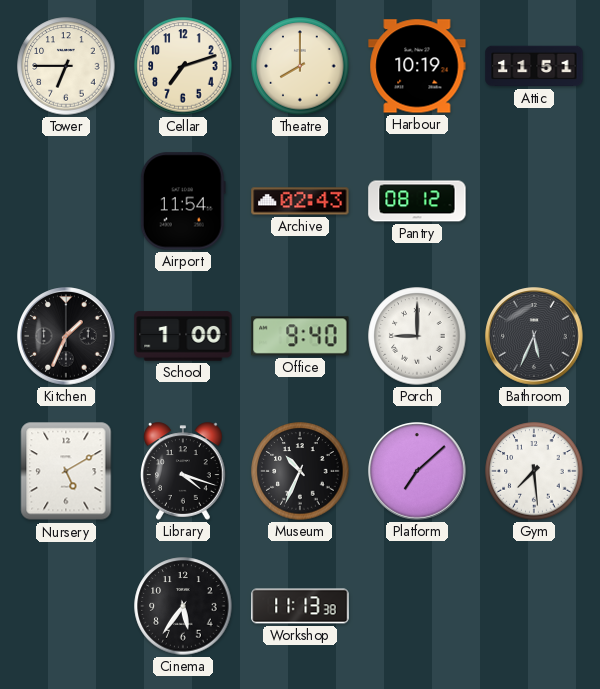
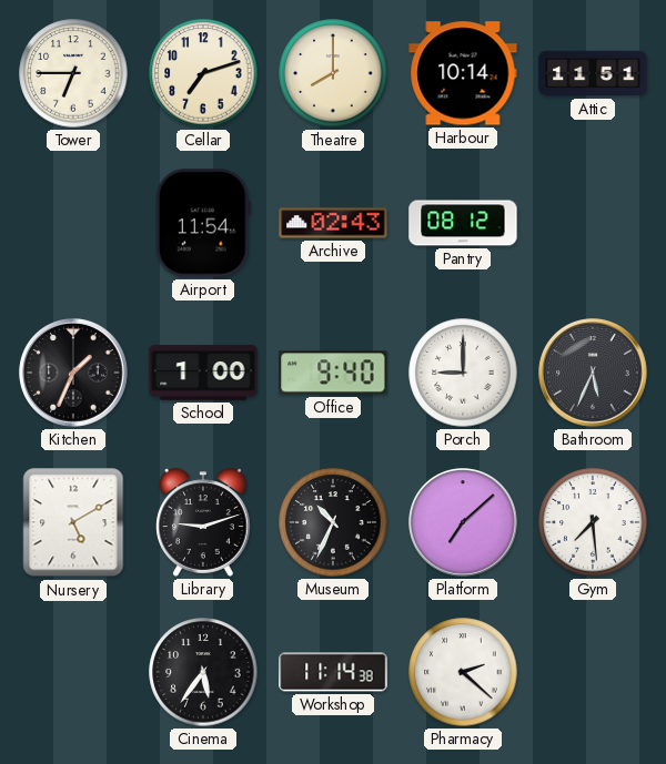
Harbour: 10:19 -> 10:14 (463, 73)
Library: 4:18 -> 9:12 (204, 522)
Workshop: 11:13 -> 11:14 (333, 672)
Pharmacy: none -> 2:22 (463, 672)
